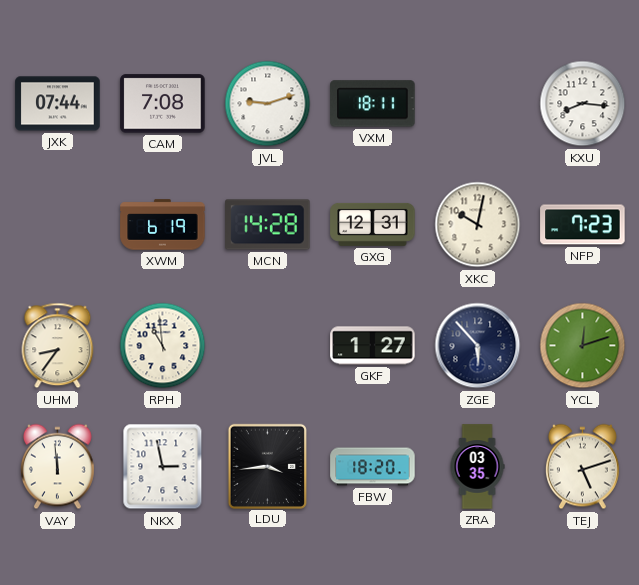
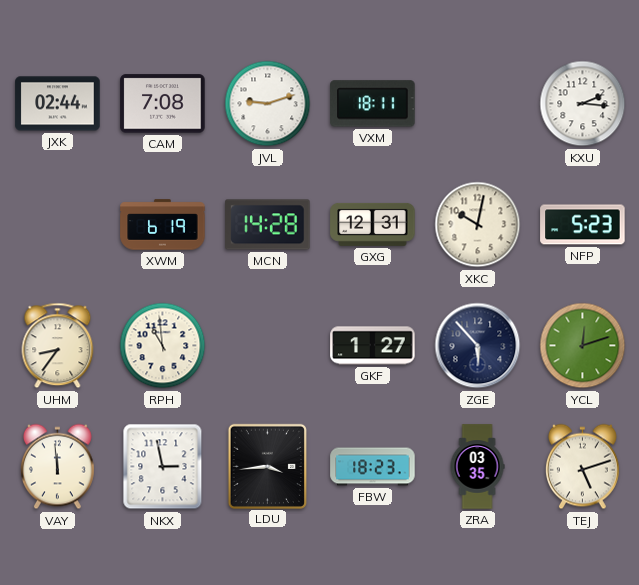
JXK: 07:44 -> 02:44 (58, 104)
KXU: 8:16 -> 2:16 (583, 104)
NFP: 7:23 -> 5:23 (583, 225)
FBW: 18:20 -> 18:23 (373, 467)
